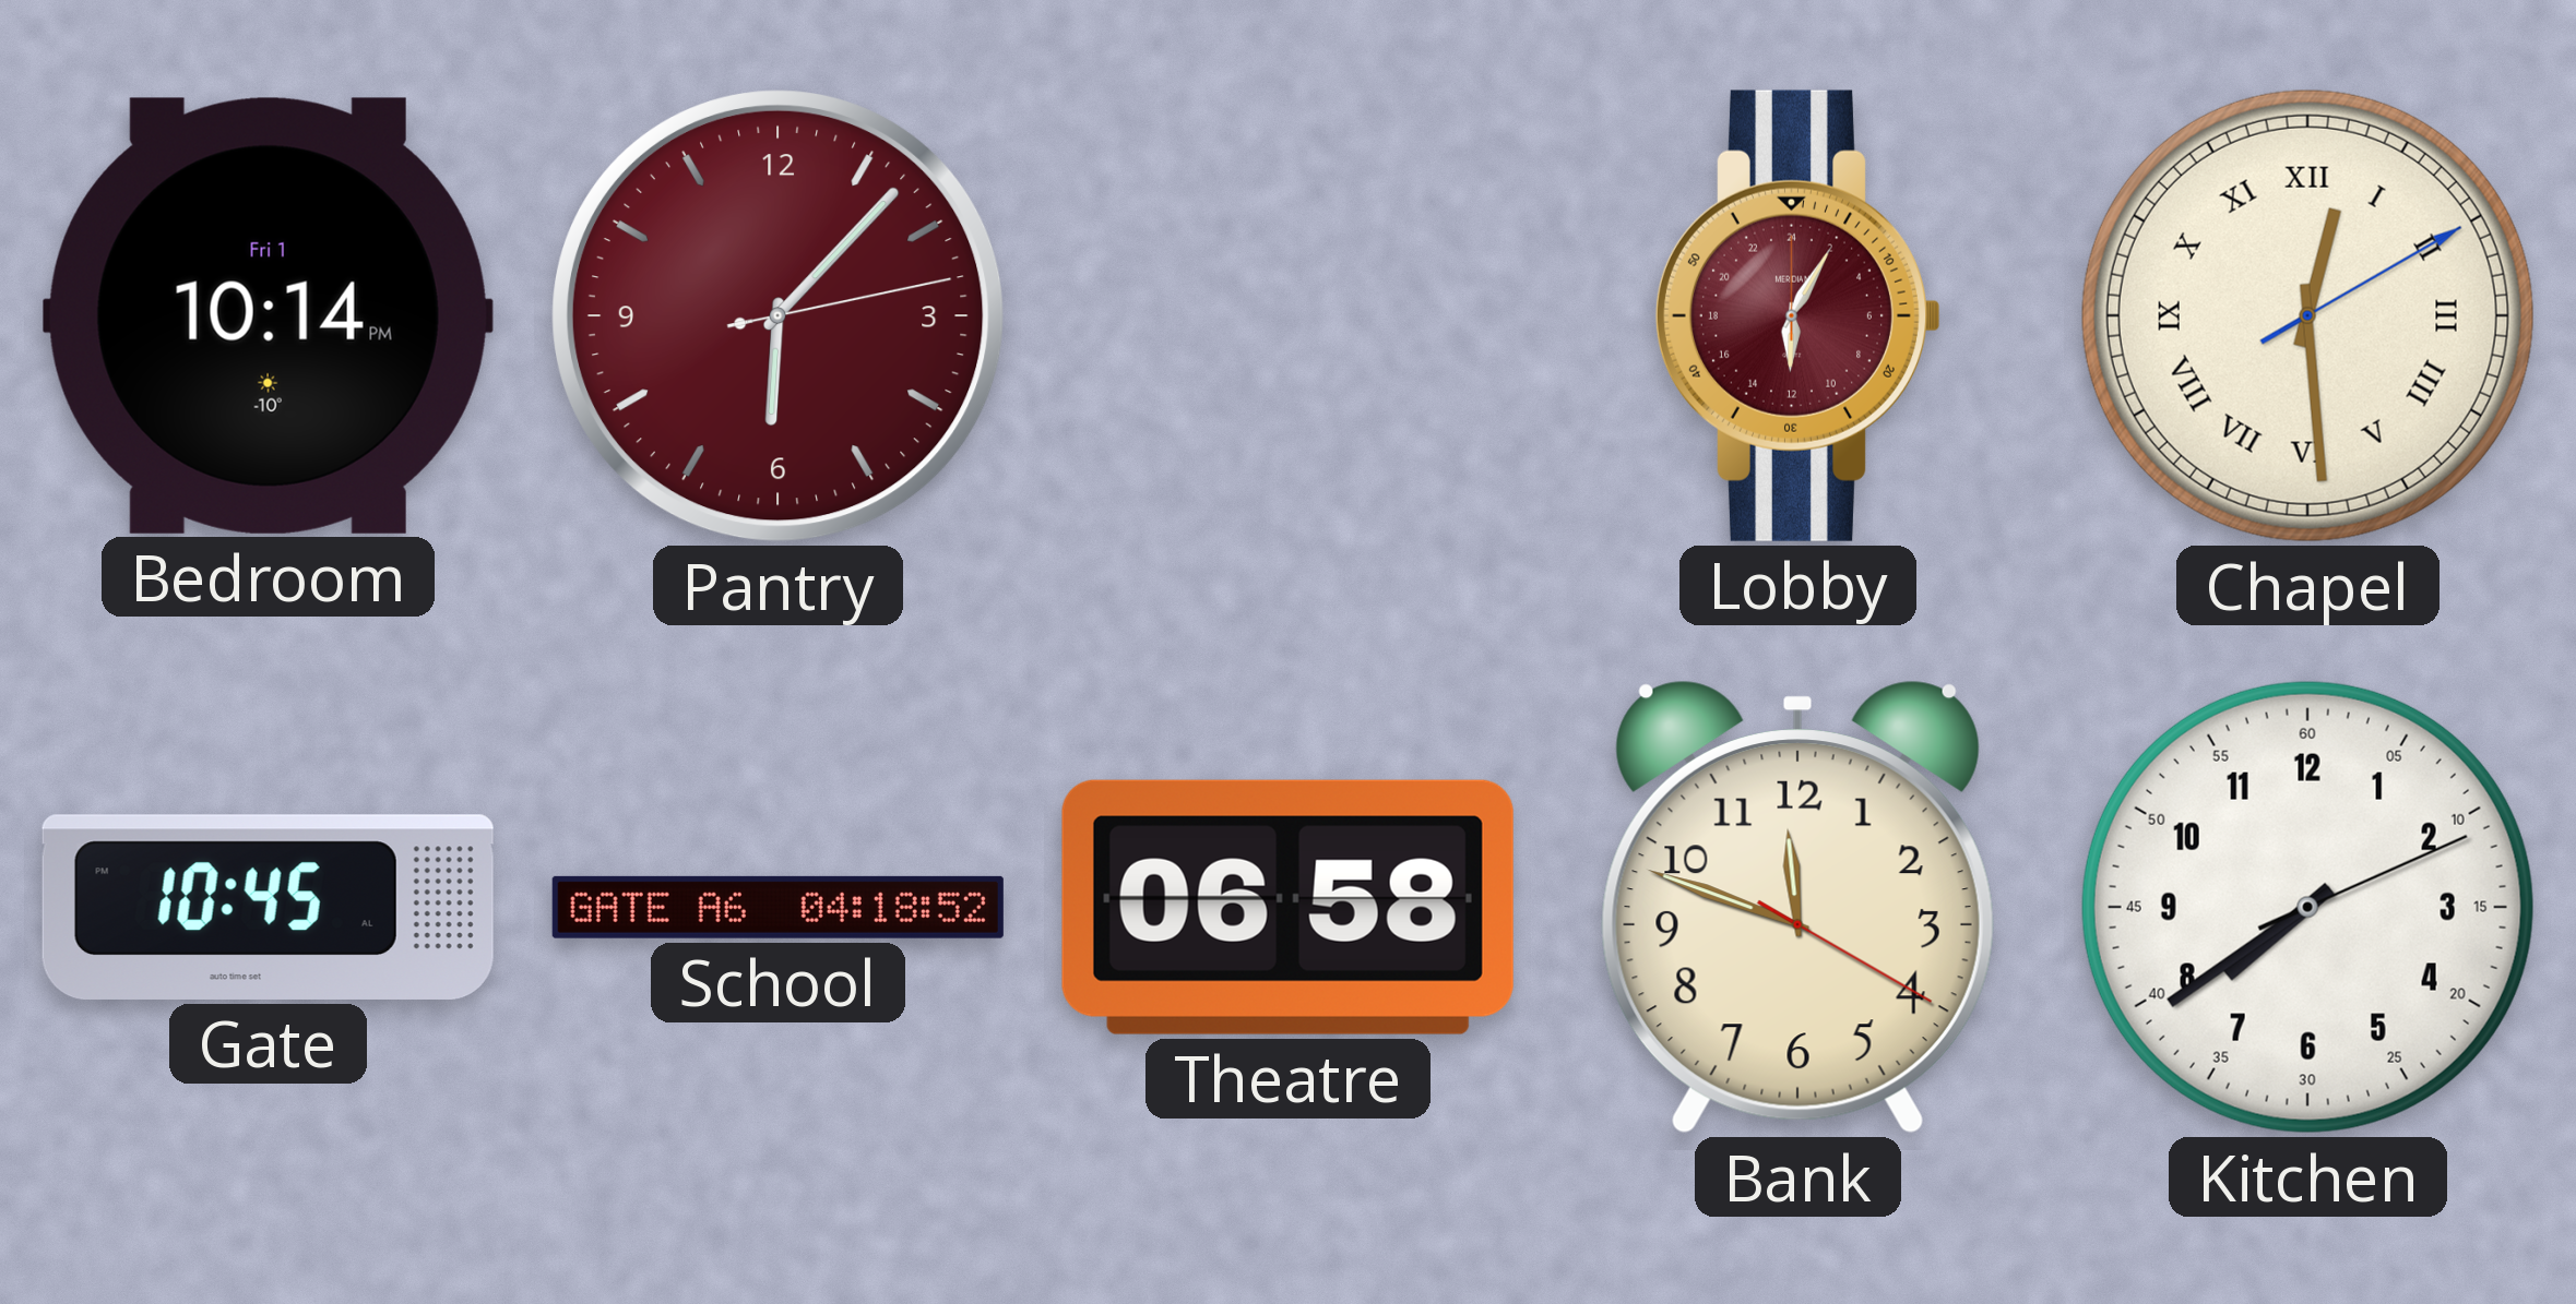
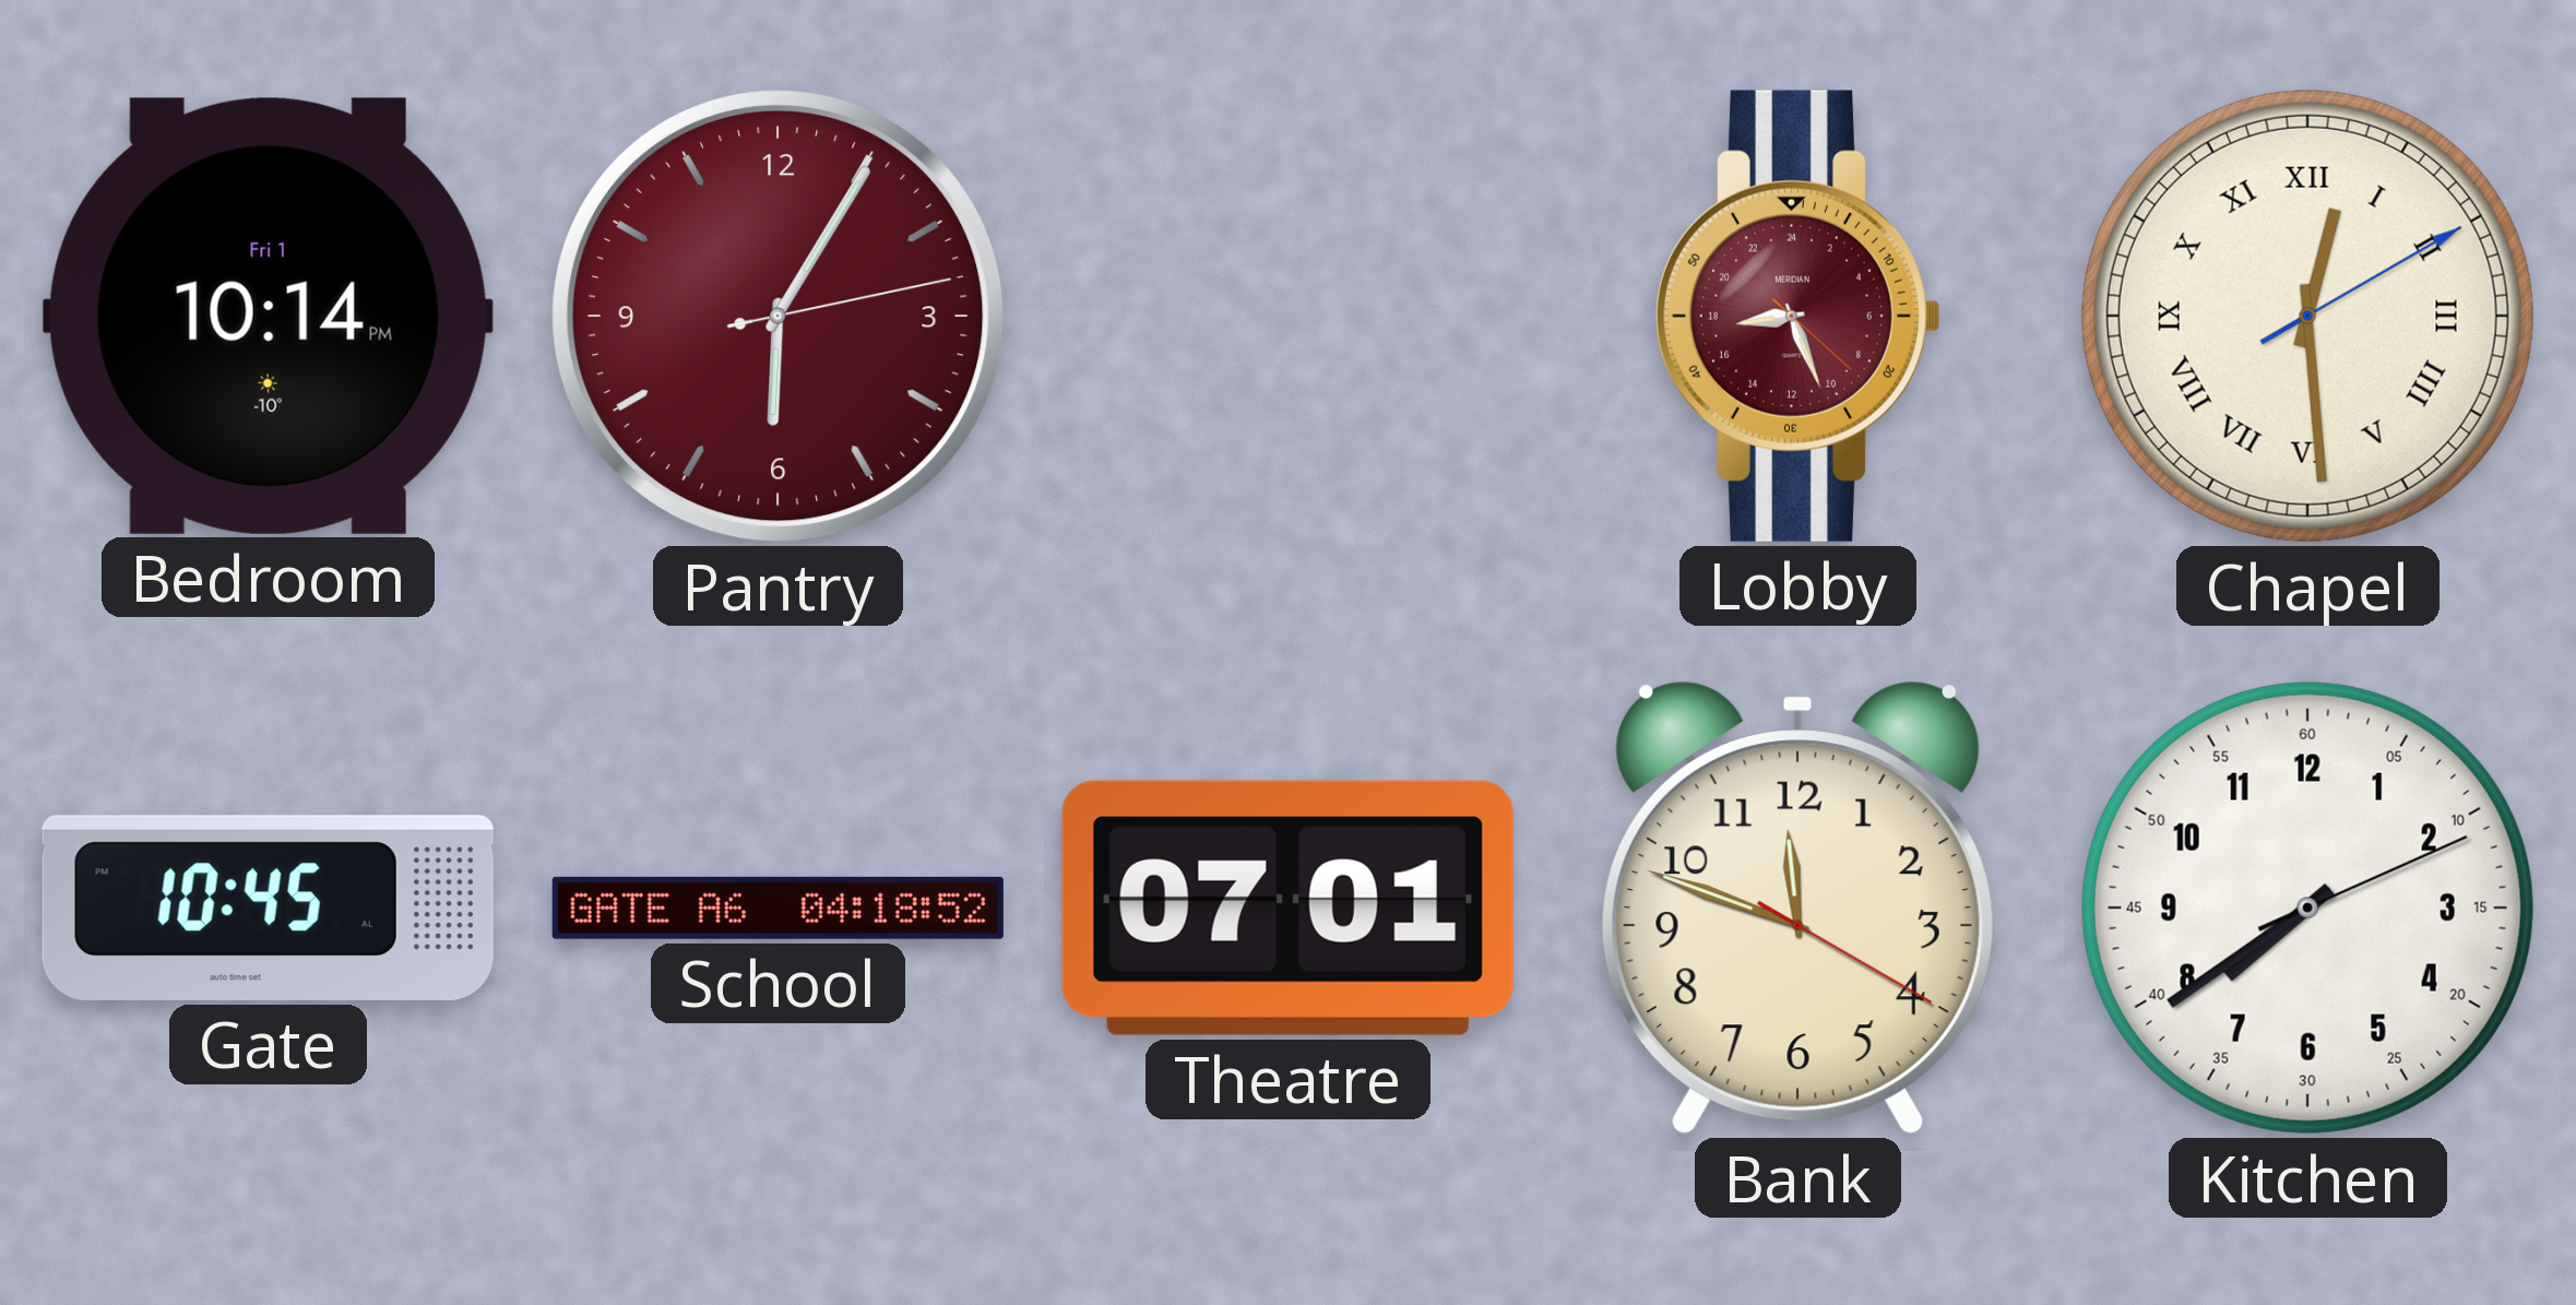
Pantry: 6:07 -> 6:05 (779, 317)
Lobby: 12:05 -> 17:26 (1797, 316)
Theatre: 06:58 -> 07:01 (1287, 907)
